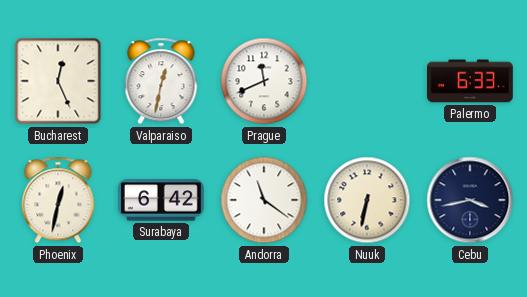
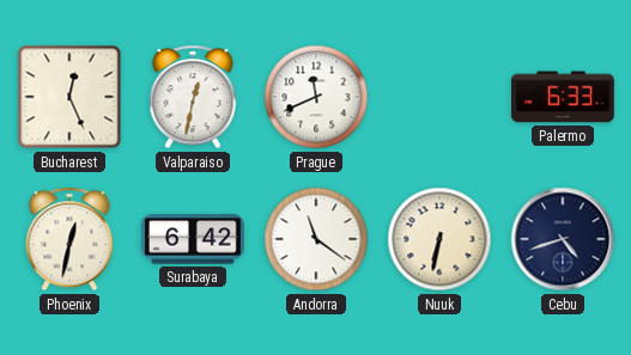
Cebu: 3:43 -> 4:42 (563, 239)
